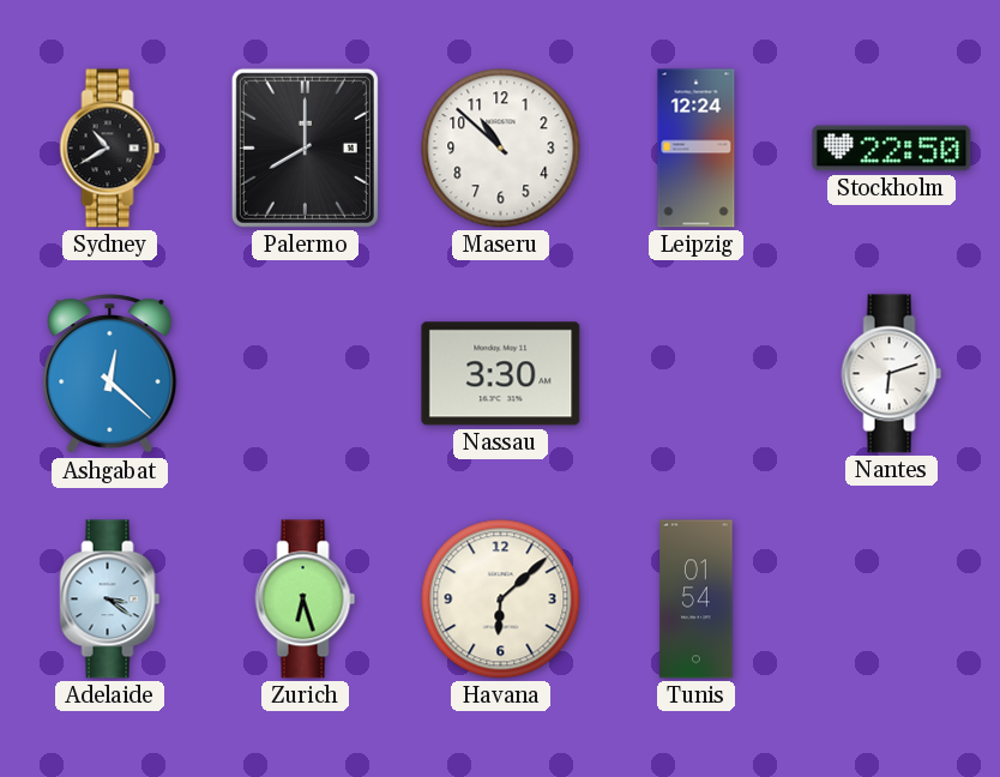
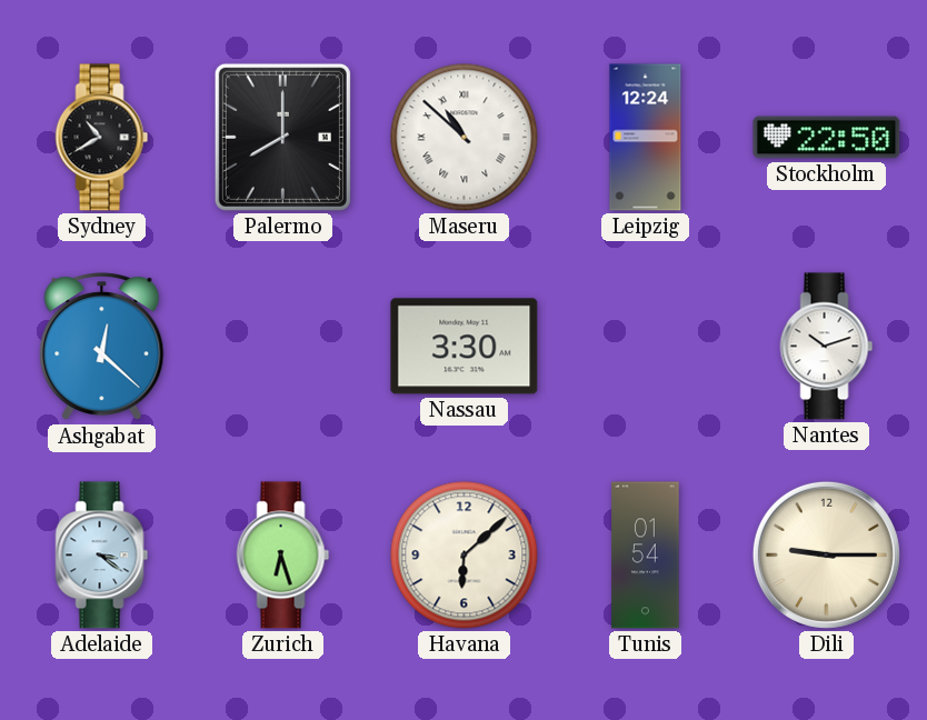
Maseru numerals: Arabic -> Roman (465, 138)
Nantes: 6:12 -> 10:12 (827, 347)
Dili: none -> 9:15 (826, 554)
